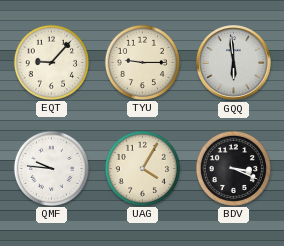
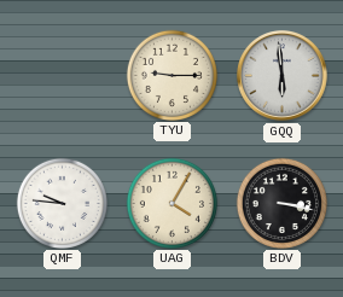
EQT: 9:07 -> none (51, 62)
BDV: 3:19 -> 3:17 (281, 203)
